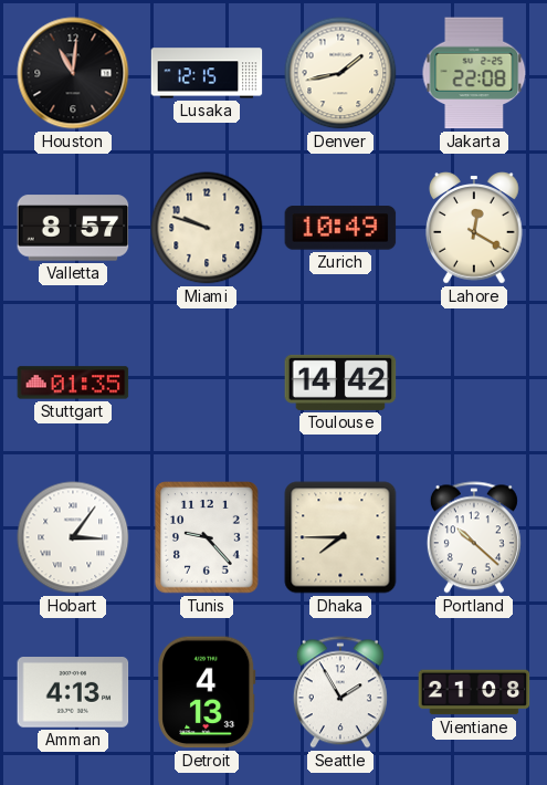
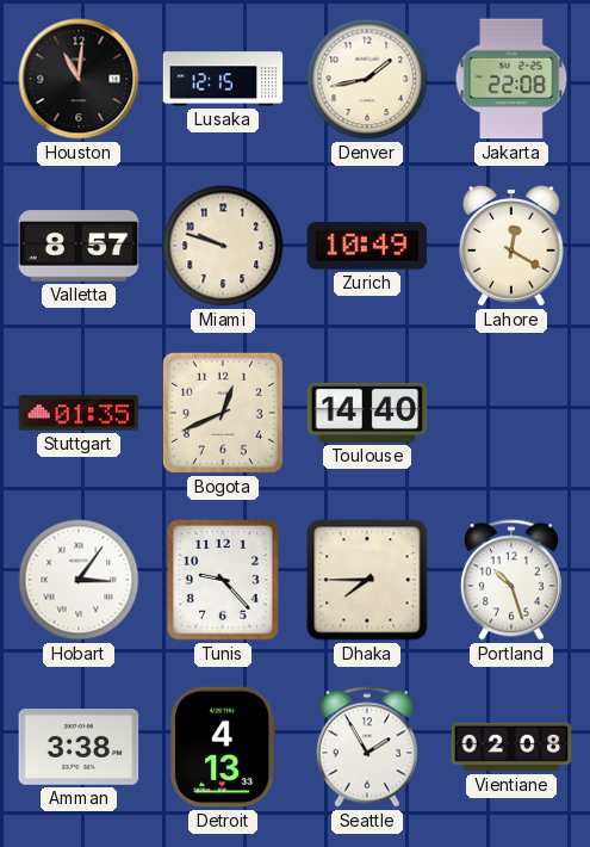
Bogota: none -> 12:41 (223, 413)
Toulouse: 14:42 -> 14:40 (367, 413)
Portland: 10:22 -> 10:27 (511, 580)
Amman: 4:13 -> 3:38 (79, 748)
Vientiane: 21:08 -> 02:08 (511, 747)
